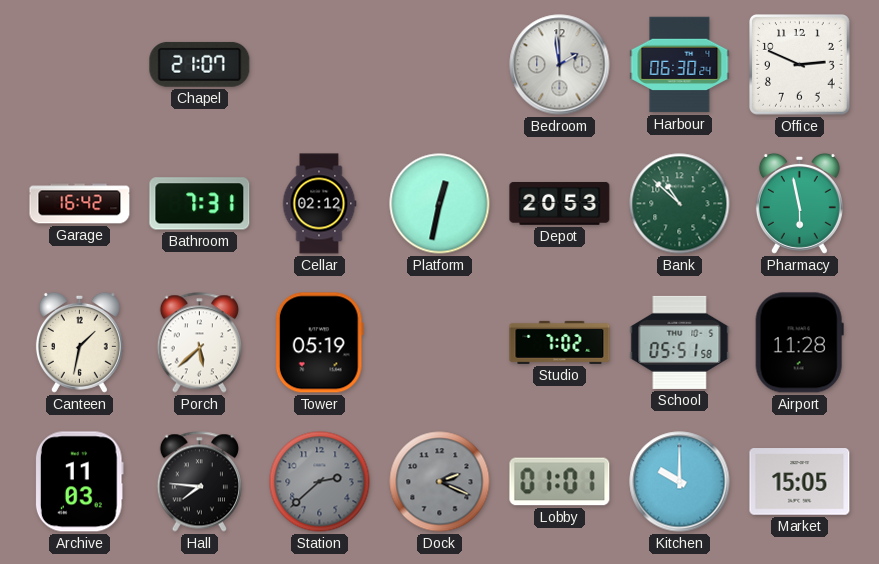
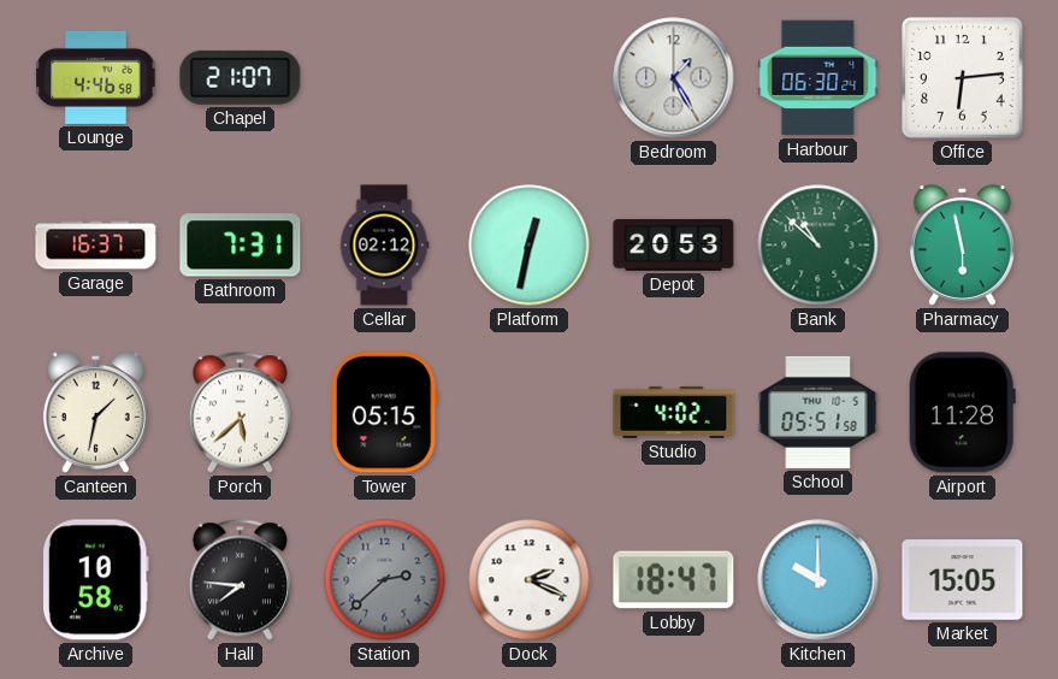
Lounge: none -> 4:46 (96, 77)
Bedroom: 1:59 -> 1:25 (674, 78)
Office: 2:49 -> 6:14 (963, 78)
Garage: 16:42 -> 16:37 (96, 246)
Tower: 05:19 -> 05:15 (384, 413)
Studio: 7:02 -> 4:02 (674, 412)
Archive: 11:03 -> 10:58 (95, 580)
Dock dial: grey -> white (530, 580)
Lobby: 01:01 -> 18:47 (674, 580)
